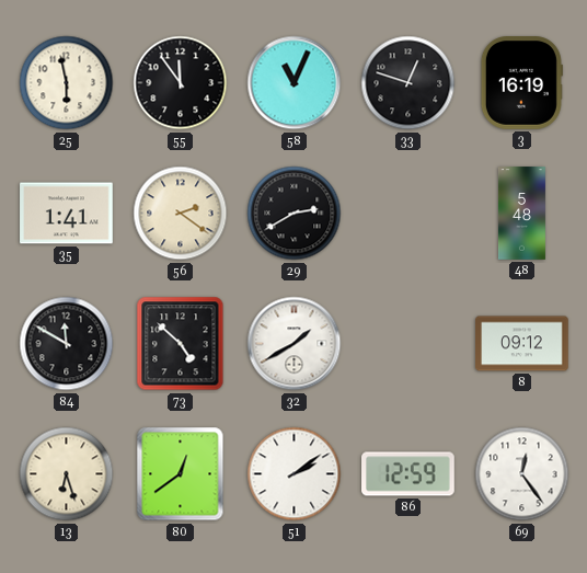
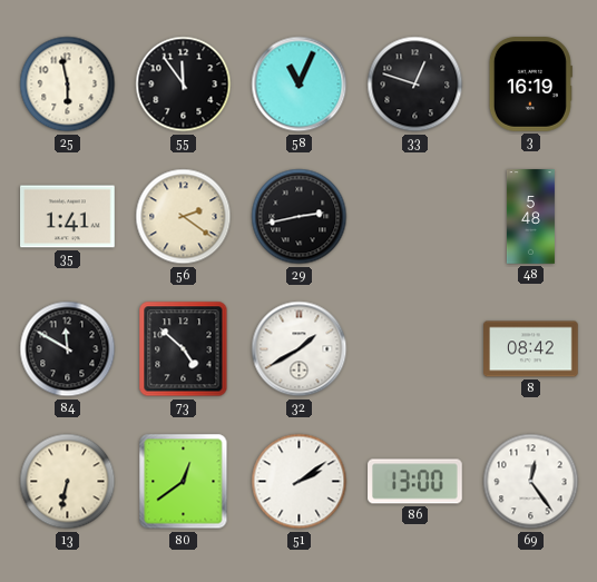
29: 2:40 -> 2:43 (300, 217)
8: 09:12 -> 08:42 (531, 349)
13: 6:27 -> 6:32 (68, 482)
86: 12:59 -> 13:00 (415, 482)
